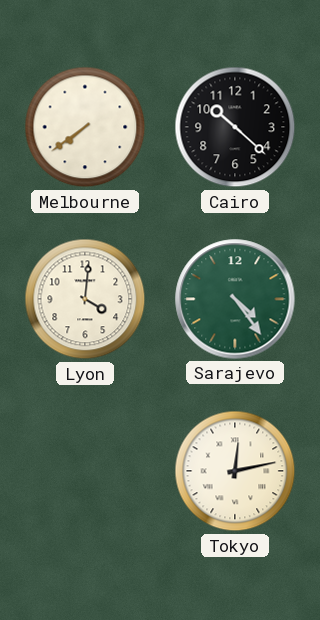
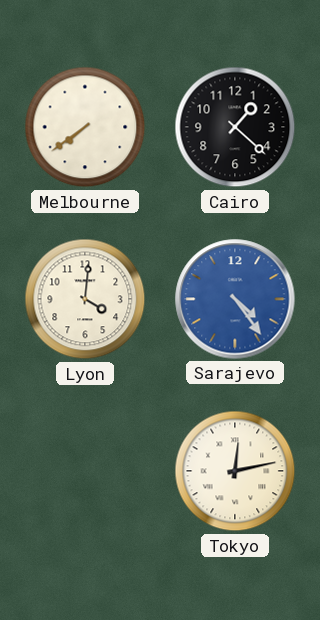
Cairo: 10:22 -> 1:22 (235, 127)
Sarajevo dial: green -> blue (235, 299)
